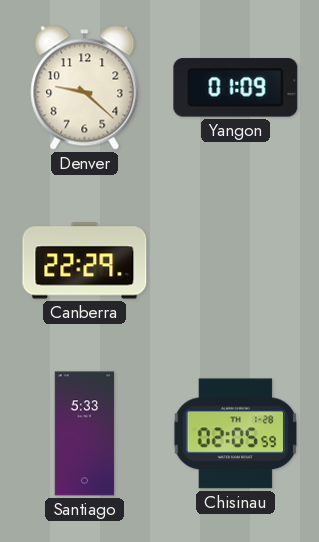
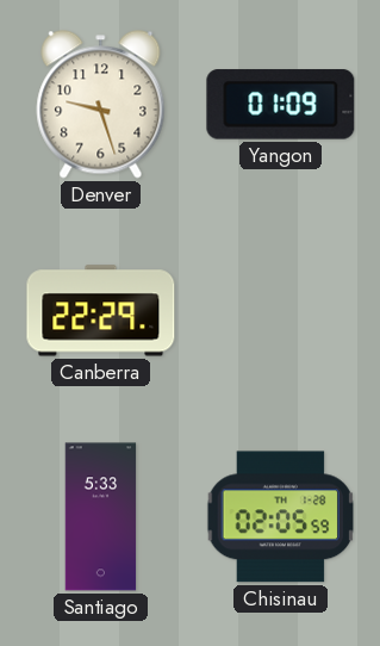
Denver: 9:22 -> 9:27 (101, 105)
